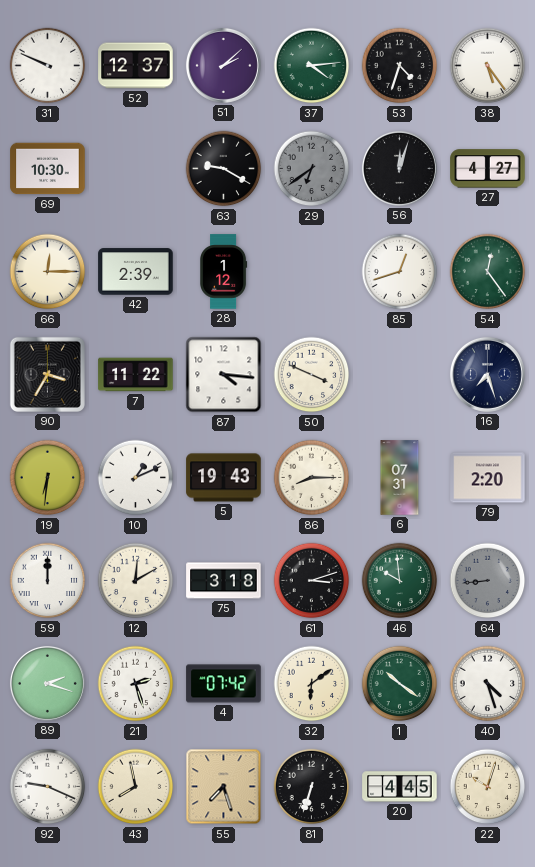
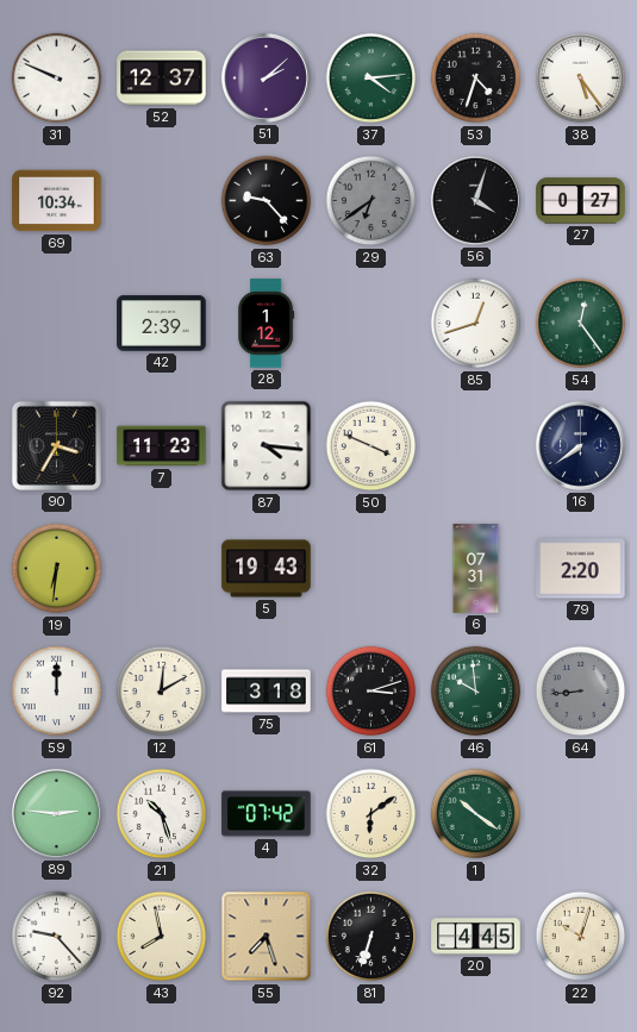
69: 10:30 -> 10:34 (57, 201)
63: 9:20 -> 9:23 (267, 201)
56: 12:03 -> 4:03 (475, 200)
27: 4:27 -> 0:27 (581, 201)
66: 12:15 -> none (48, 272)
7: 11:22 -> 11:23 (162, 446)
16: 7:27 -> 7:39 (580, 445)
10: 1:11 -> none (136, 478)
86: 8:15 -> none (312, 478)
89: 2:18 -> 2:46 (56, 813)
21: 2:27 -> 10:27 (162, 814)
40: 4:27 -> none (488, 684)
92: 9:19 -> 9:23 (57, 937)
